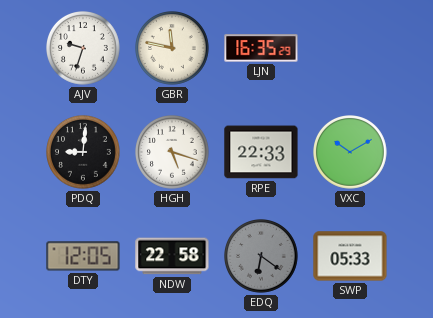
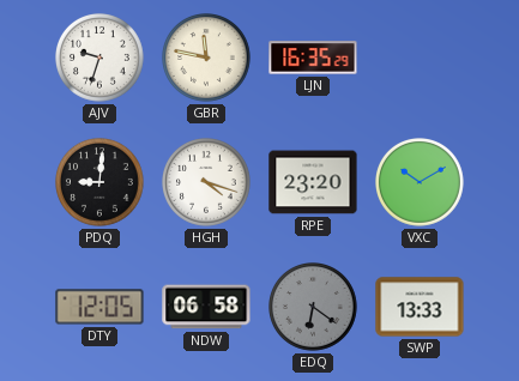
HGH: 5:18 -> 4:18 (207, 183)
RPE: 22:33 -> 23:20 (313, 182)
NDW: 22:58 -> 06:58 (206, 307)
SWP: 05:33 -> 13:33 (420, 307)
